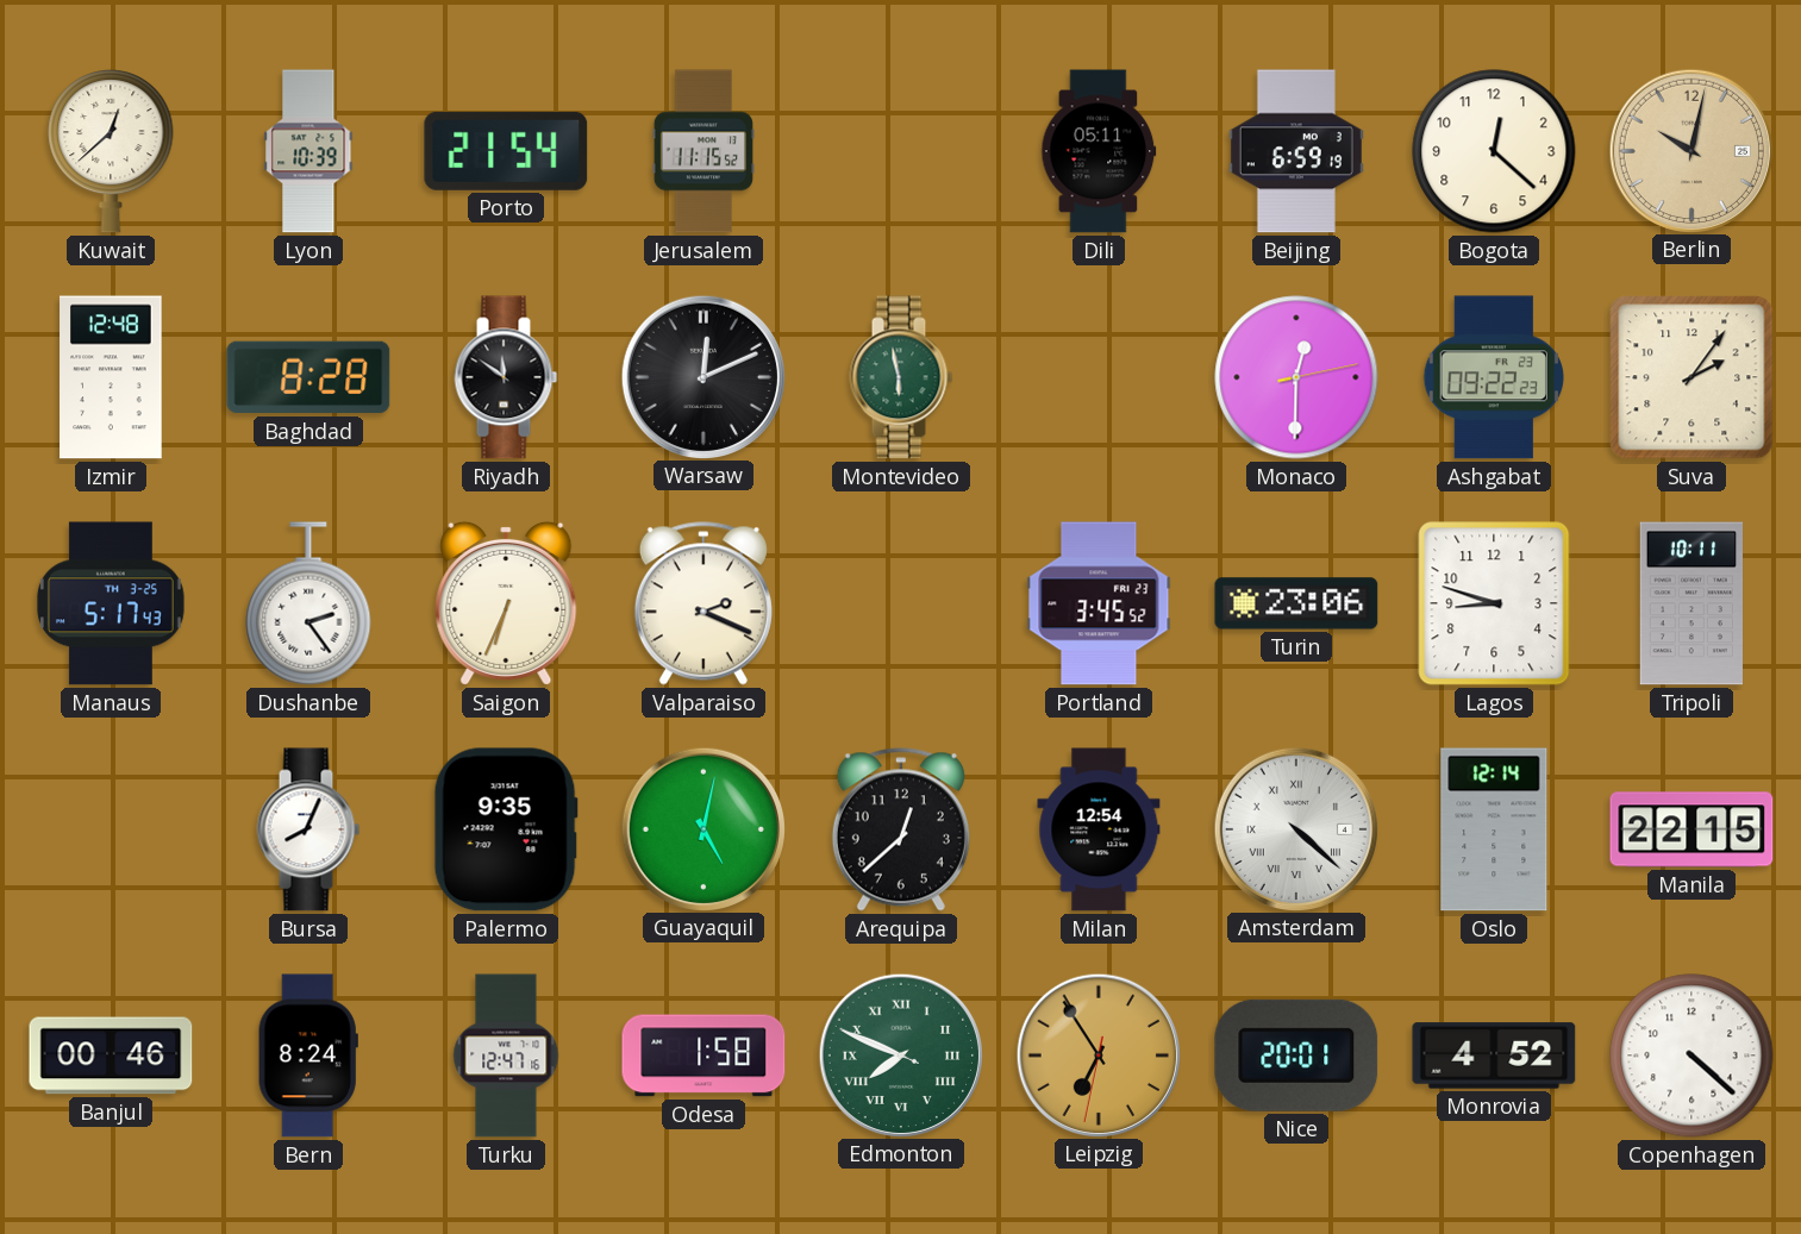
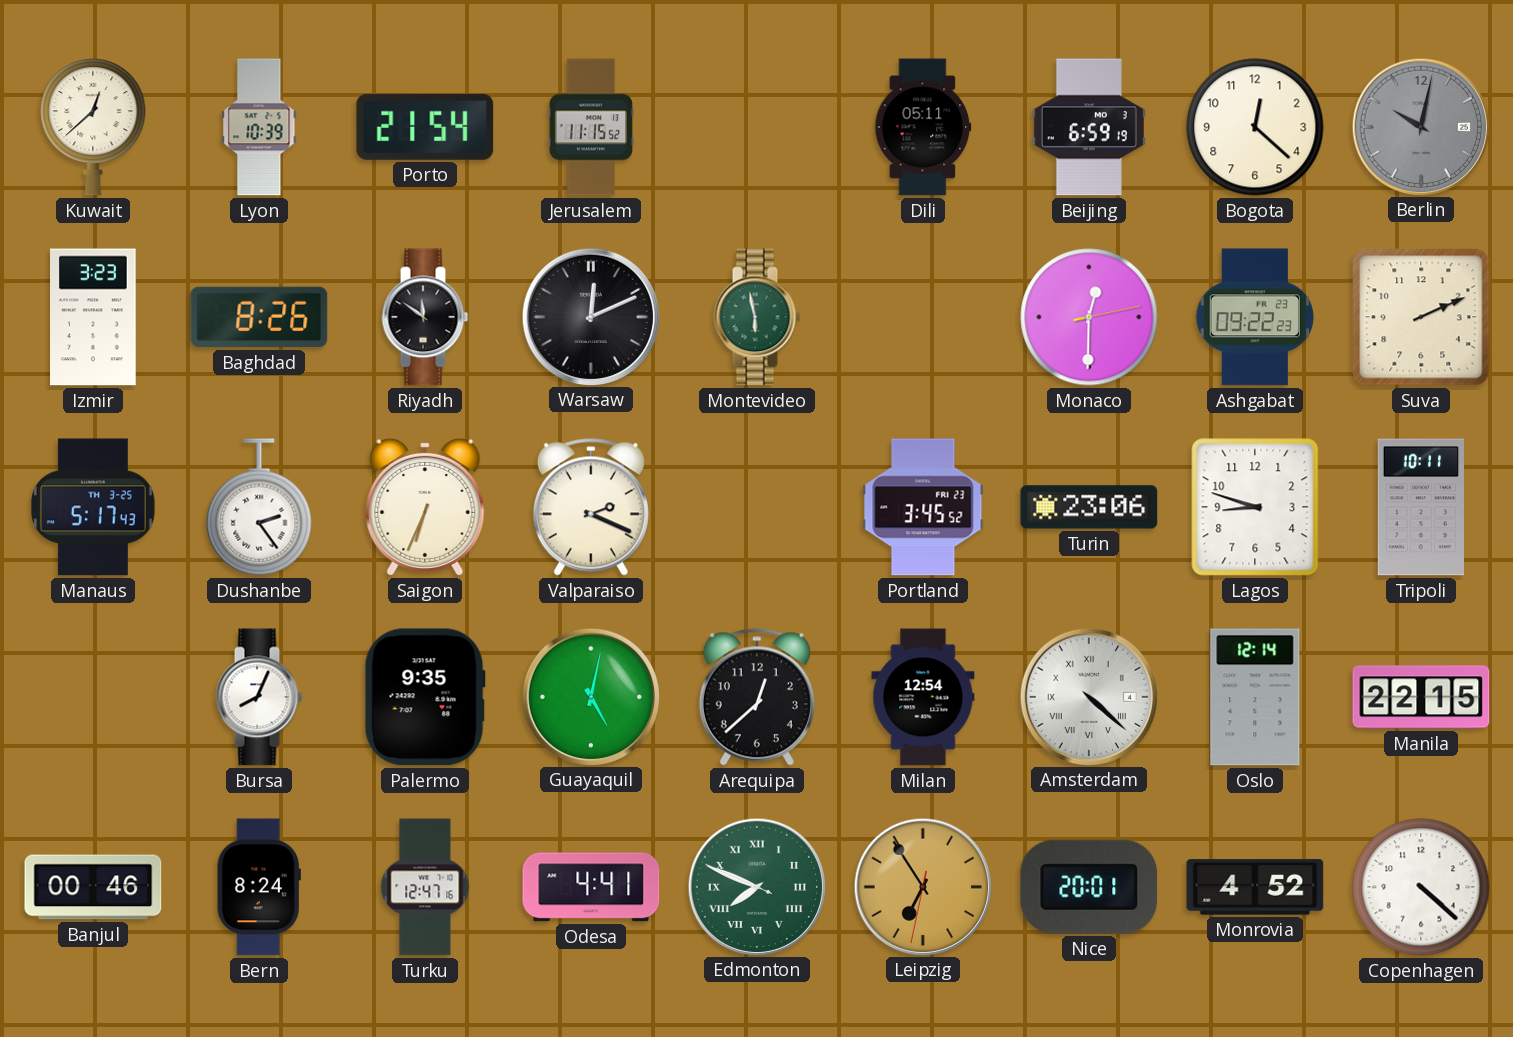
Berlin dial: champagne -> grey (1420, 126)
Izmir: 12:48 -> 3:23 (93, 317)
Baghdad: 8:28 -> 8:26 (259, 317)
Suva: 2:06 -> 2:11 (1421, 317)
Odesa: 1:58 -> 4:41 (591, 887)
